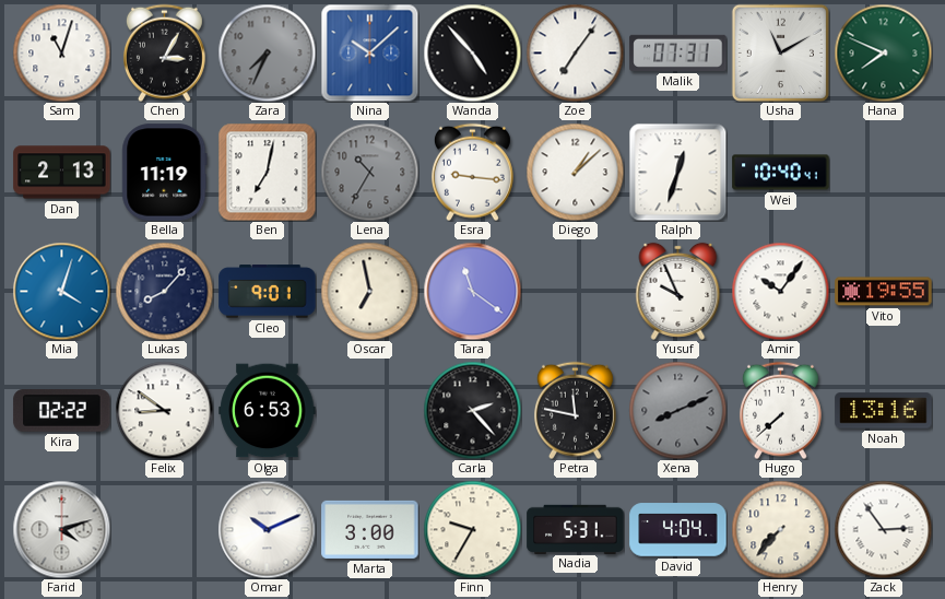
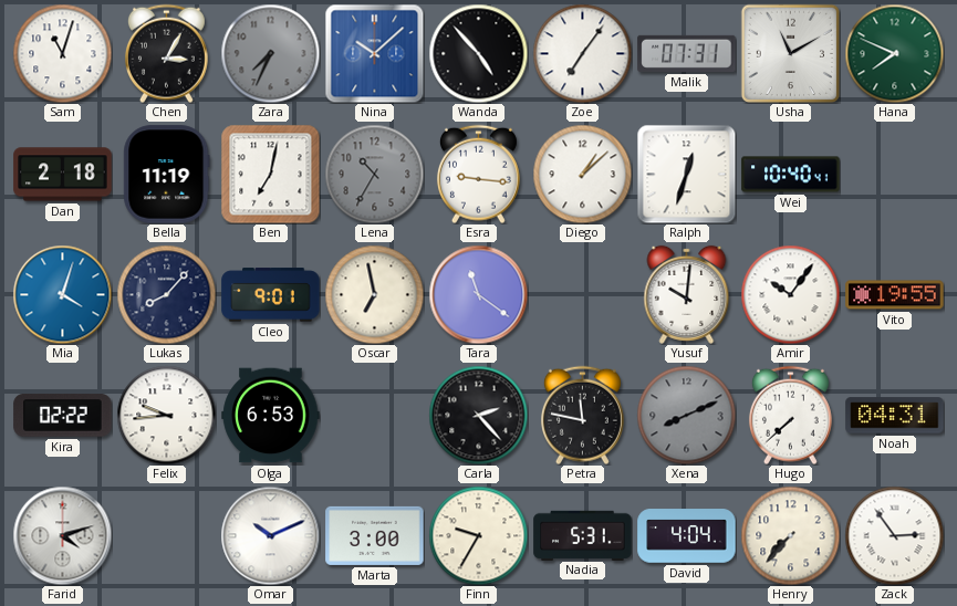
Dan: 2:13 -> 2:18 (63, 175)
Yusuf: 9:56 -> 10:01 (687, 294)
Felix: 8:51 -> 9:44 (166, 415)
Noah: 13:16 -> 04:31 (895, 416)
